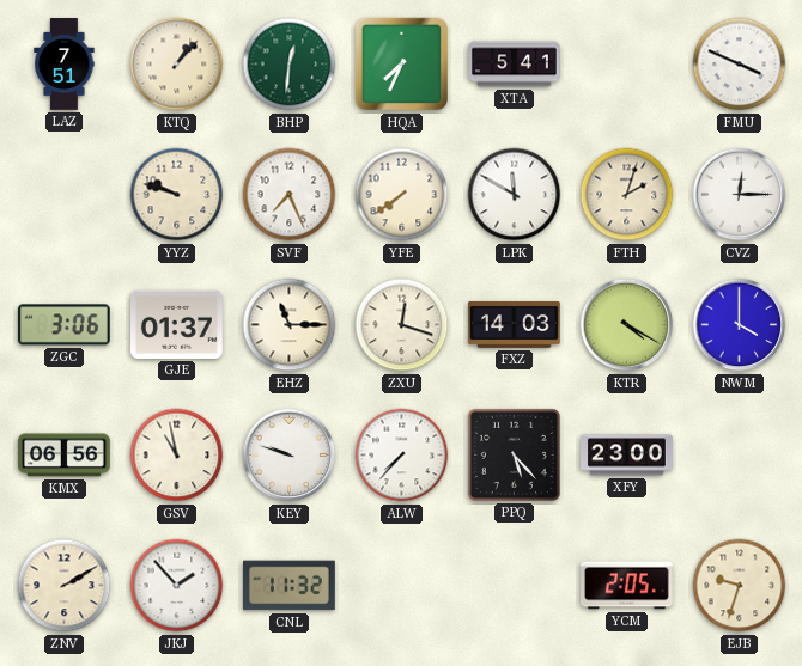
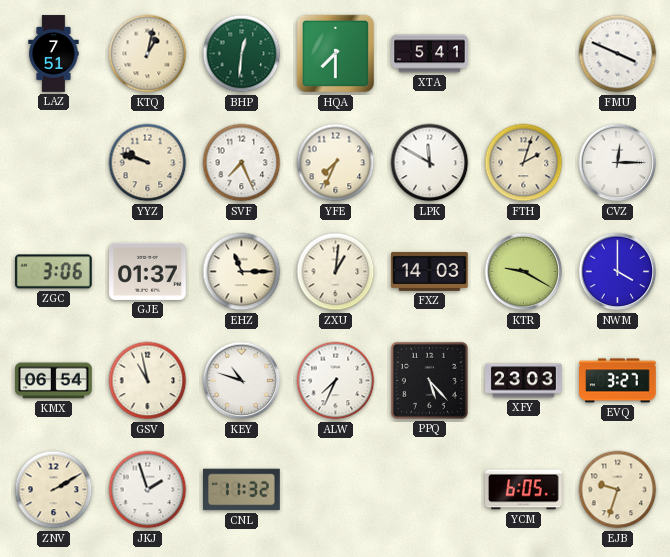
KTQ: 1:07 -> 1:02 (148, 54)
HQA: 7:34 -> 7:30 (336, 54)
YFE: 7:39 -> 7:34 (336, 163)
ZXU: 12:18 -> 1:01 (336, 272)
KTR: 4:20 -> 9:20 (524, 272)
KMX: 06:56 -> 06:54 (54, 381)
KEY: 9:48 -> 10:48 (242, 381)
ALW: 7:37 -> 7:34 (336, 381)
XFY: 23:00 -> 23:03 (524, 381)
EVQ: none -> 3:27 (618, 381)
JKJ: 1:53 -> 1:57 (148, 490)
YCM: 2:05 -> 6:05 (524, 490)
